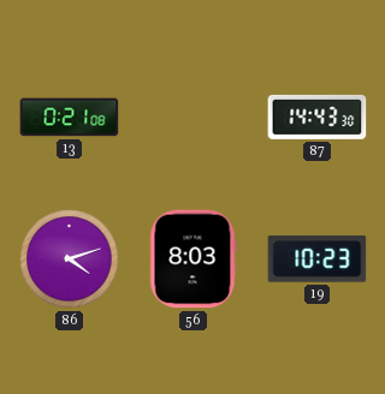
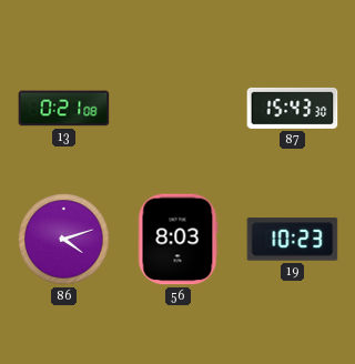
87: 14:43 -> 15:43 (293, 108)
